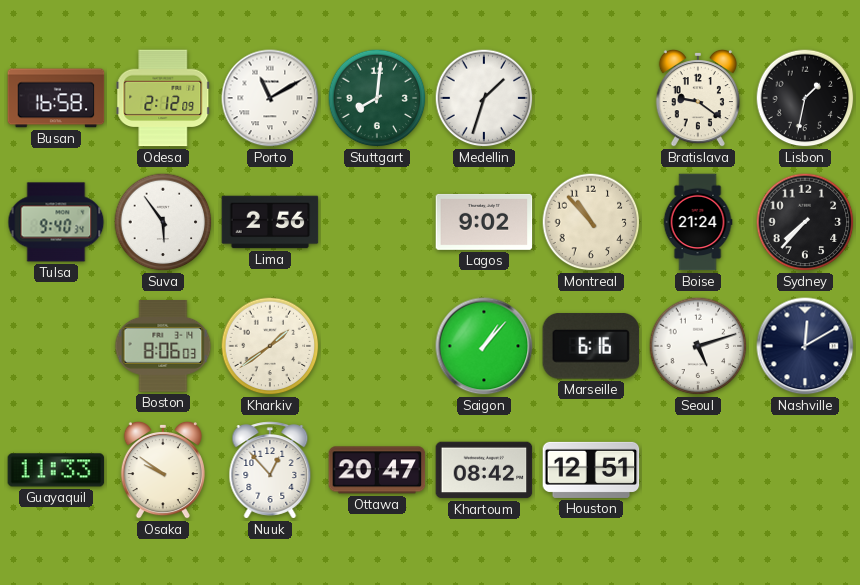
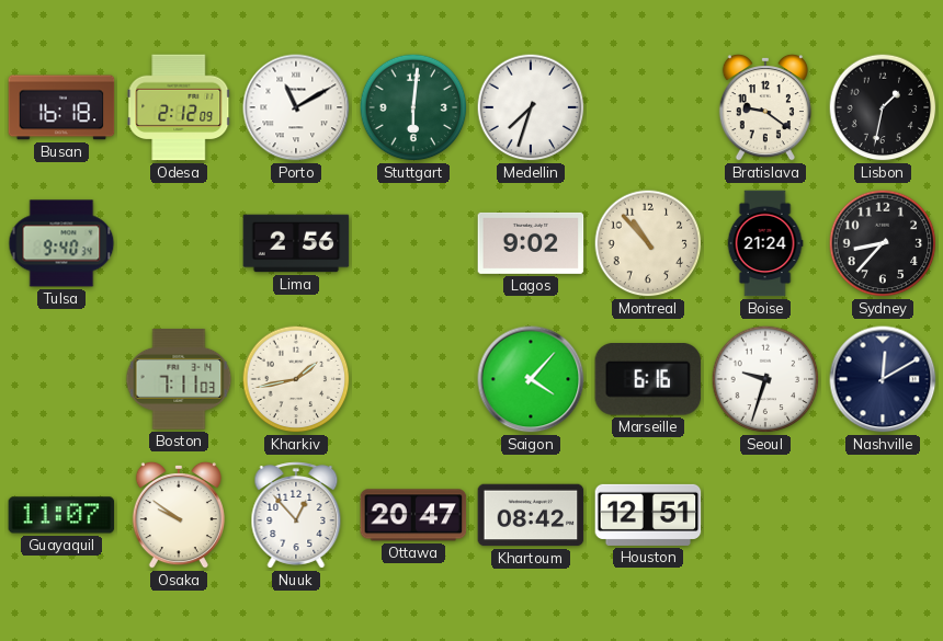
Busan: 16:58 -> 16:18 (61, 107)
Stuttgart: 8:01 -> 6:01 (413, 107)
Medellin: 1:33 -> 7:33 (531, 107)
Suva: 5:54 -> none (163, 222)
Sydney: 7:37 -> 8:37 (883, 243)
Boston: 8:06 -> 7:11 (179, 380)
Kharkiv: 1:39 -> 1:43 (296, 379)
Saigon: 1:07 -> 4:07 (531, 379)
Seoul: 5:12 -> 9:33 (765, 379)
Guayaquil: 11:33 -> 11:07 (61, 515)
